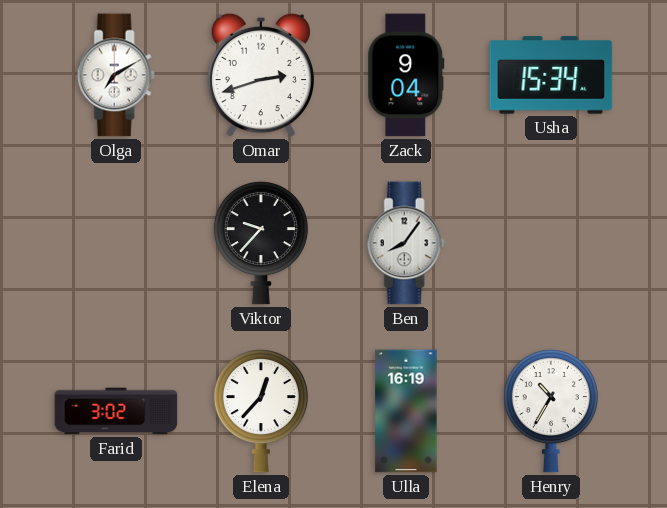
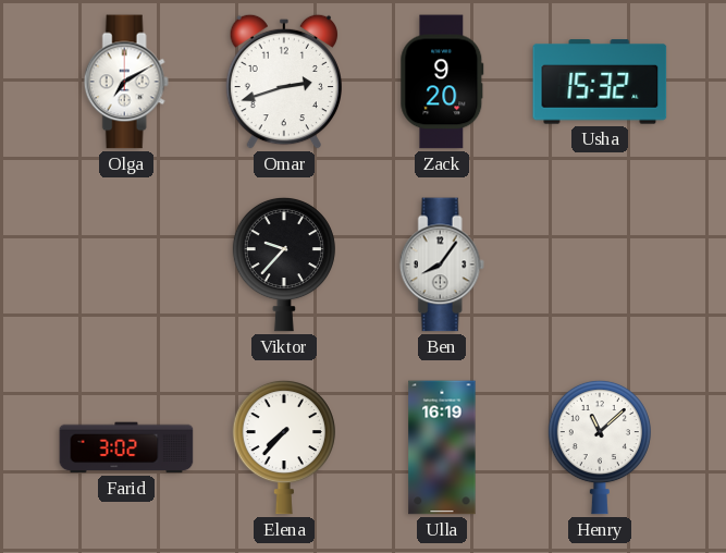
Zack: 9:04 -> 9:20 (442, 82)
Usha: 15:34 -> 15:32 (600, 82)
Elena: 12:37 -> 7:37 (284, 447)
Henry: 10:35 -> 11:08 (600, 447)
